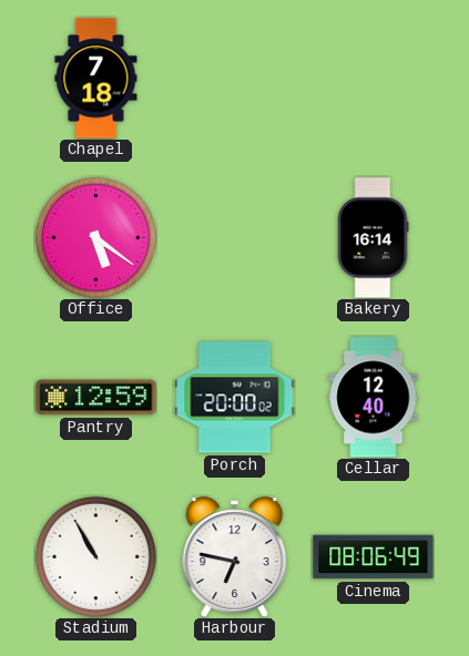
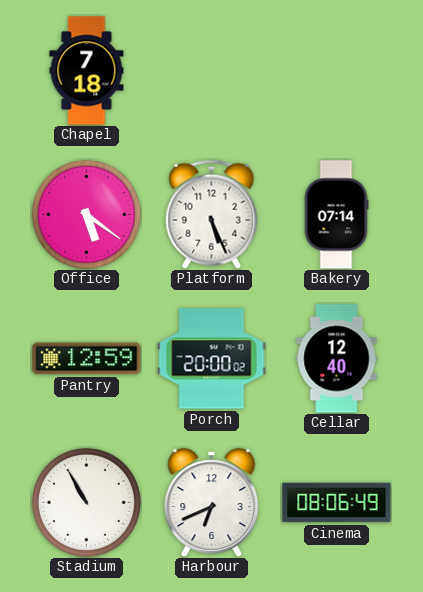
Platform: none -> 5:26 (212, 214)
Bakery: 16:14 -> 07:14 (336, 215)
Harbour: 6:47 -> 6:41 (212, 502)
